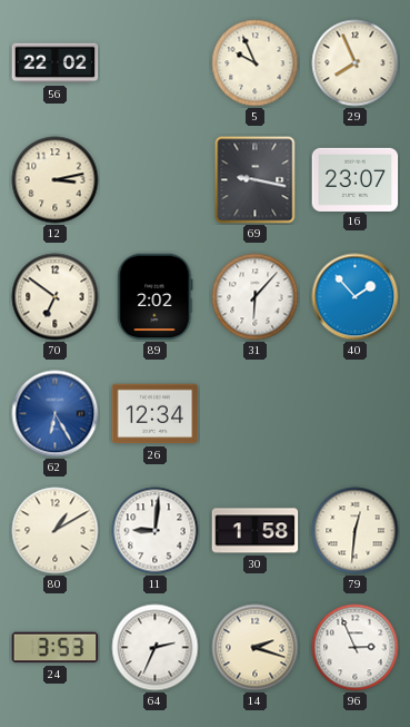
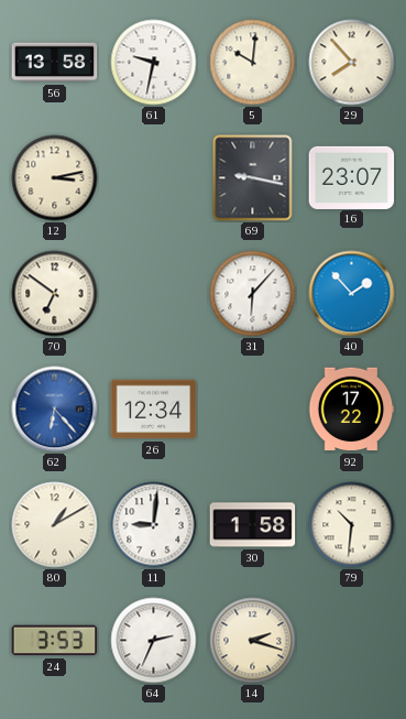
56: 22:02 -> 13:58 (55, 63)
61: none -> 9:32 (154, 63)
5: 9:56 -> 10:01 (253, 63)
29: 7:56 -> 7:53 (352, 63)
89: 2:02 -> none (156, 297)
62: 6:25 -> 6:23 (55, 410)
92: none -> 17:22 (351, 410)
79: 12:31 -> 10:31 (352, 525)
96: 2:56 -> none (356, 648)
